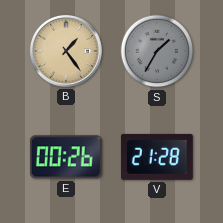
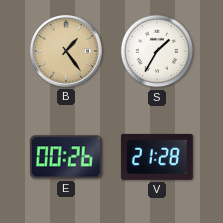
S dial: grey -> white (157, 51)
